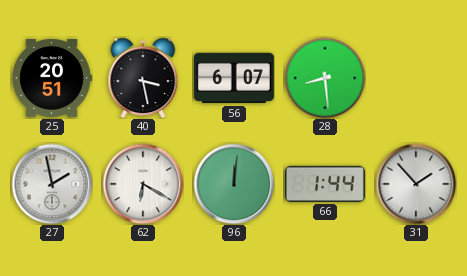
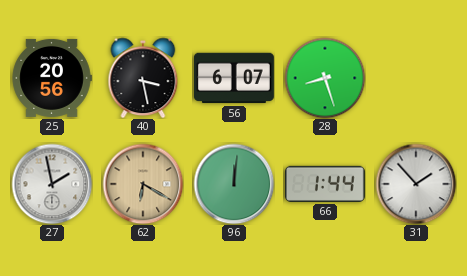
25: 20:51 -> 20:56 (52, 78)
28: 8:29 -> 8:27 (325, 78)
62 dial: white -> champagne (143, 184)
